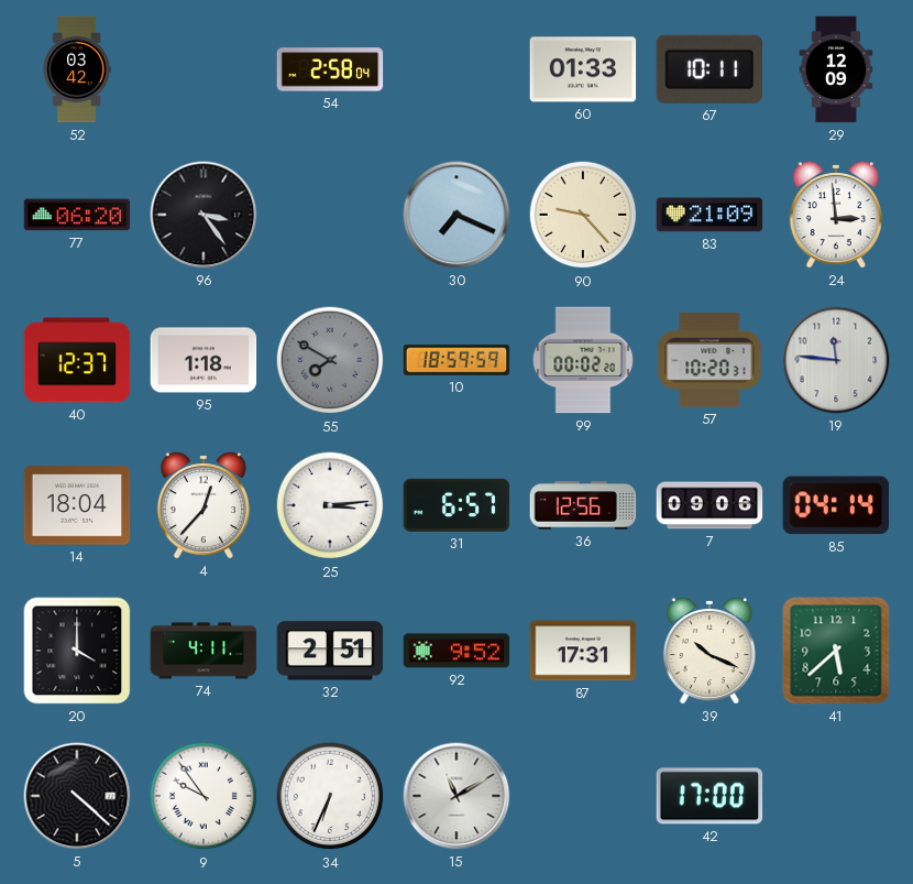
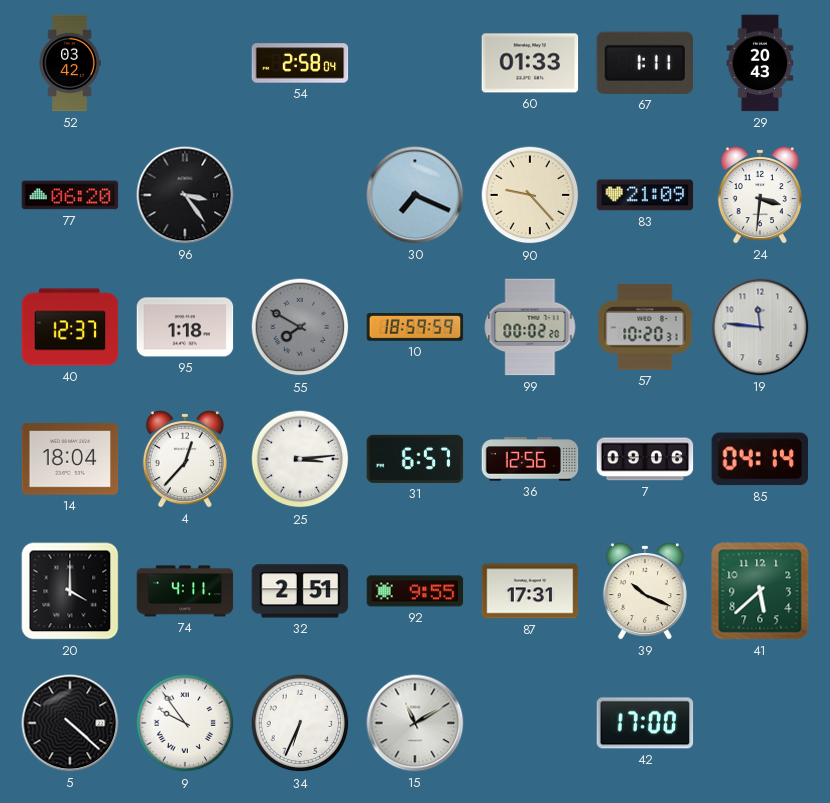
67: 10:11 -> 1:11 (644, 63)
29: 12:09 -> 20:43 (760, 63)
24: 2:59 -> 3:31 (760, 195)
92: 9:52 -> 9:55 (415, 591)
